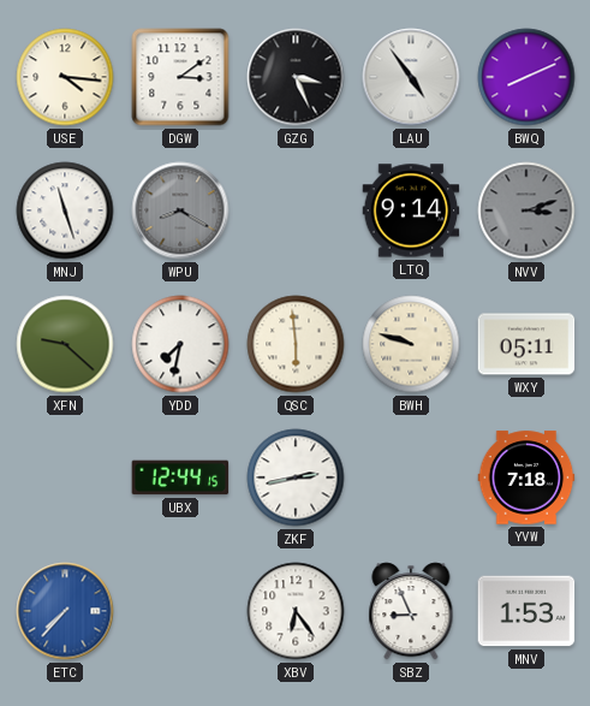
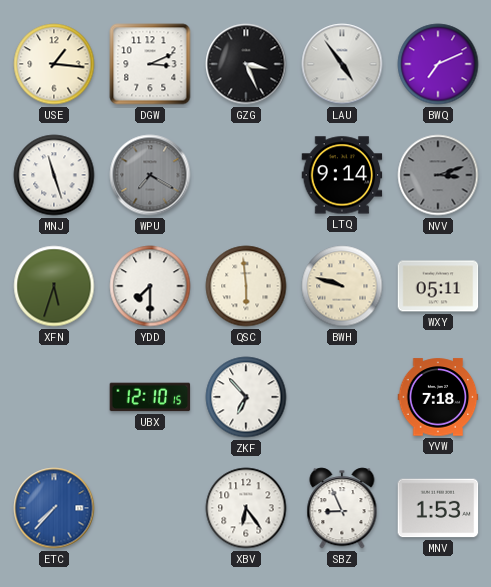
USE: 4:16 -> 1:16 (54, 64)
DGW: 3:09 -> 3:11 (150, 64)
BWQ: 8:11 -> 7:11 (438, 64)
WPU: 8:20 -> 7:20 (150, 175)
XFN: 9:22 -> 5:33 (54, 286)
YDD: 7:32 -> 7:30 (150, 286)
UBX: 12:44 -> 12:10 (150, 397)
ZKF: 2:43 -> 6:53 (246, 397)
